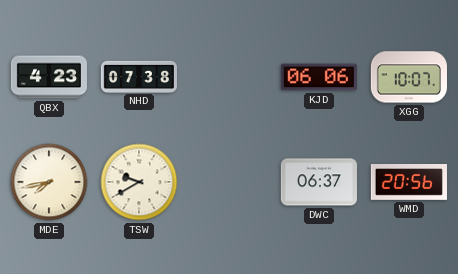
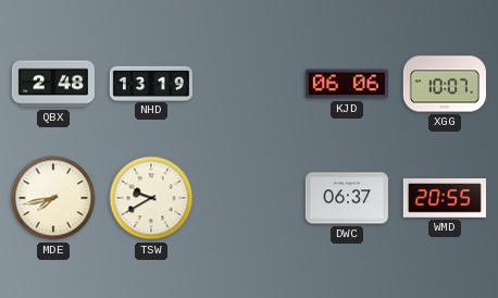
QBX: 4:23 -> 2:48 (53, 84)
NHD: 07:38 -> 13:19 (151, 83)
WMD: 20:56 -> 20:55 (445, 199)
